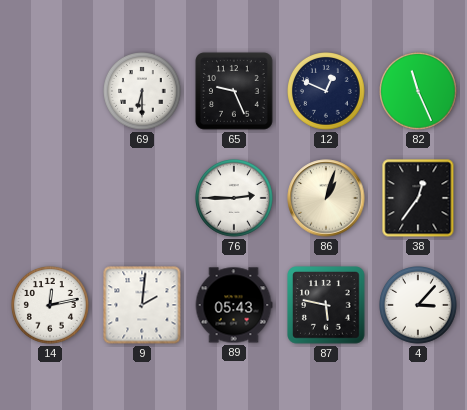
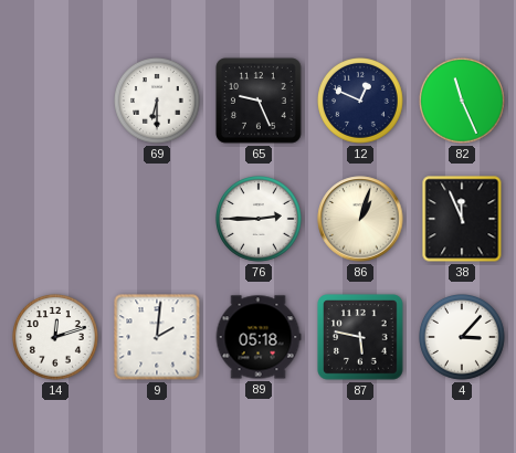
38: 12:36 -> 11:56 (462, 219)
14: 12:13 -> 12:12 (56, 338)
89: 05:43 -> 05:18 (259, 337)
